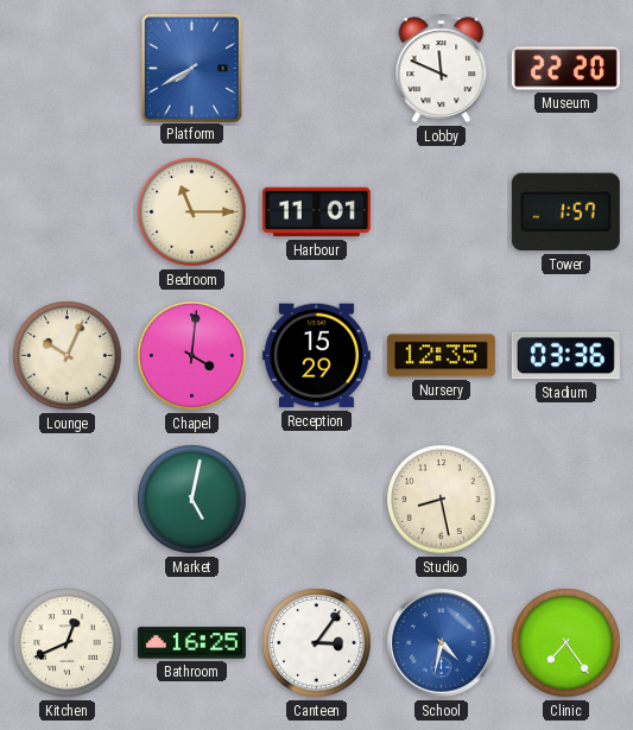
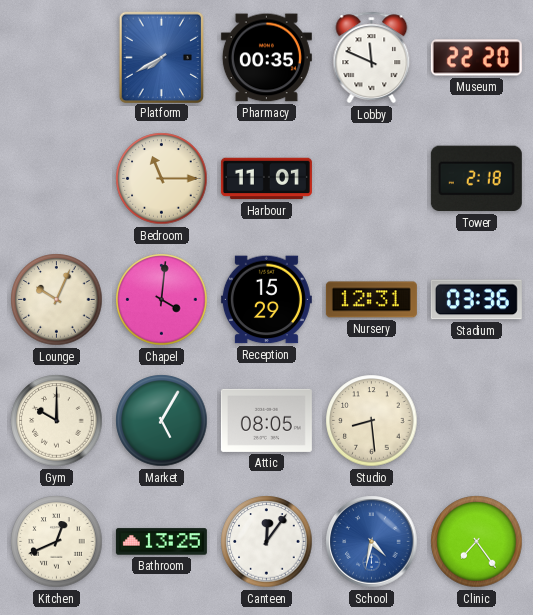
Pharmacy: none -> 00:35 (266, 58)
Tower: 1:57 -> 2:18 (476, 179)
Nursery: 12:35 -> 12:31 (371, 300)
Gym: none -> 10:00 (57, 421)
Market: 5:02 -> 5:05 (162, 421)
Attic: none -> 08:05 (266, 420)
Studio: 8:28 -> 8:29 (372, 421)
Bathroom: 16:25 -> 13:25 (161, 542)
Canteen: 3:06 -> 12:06 (267, 542)
